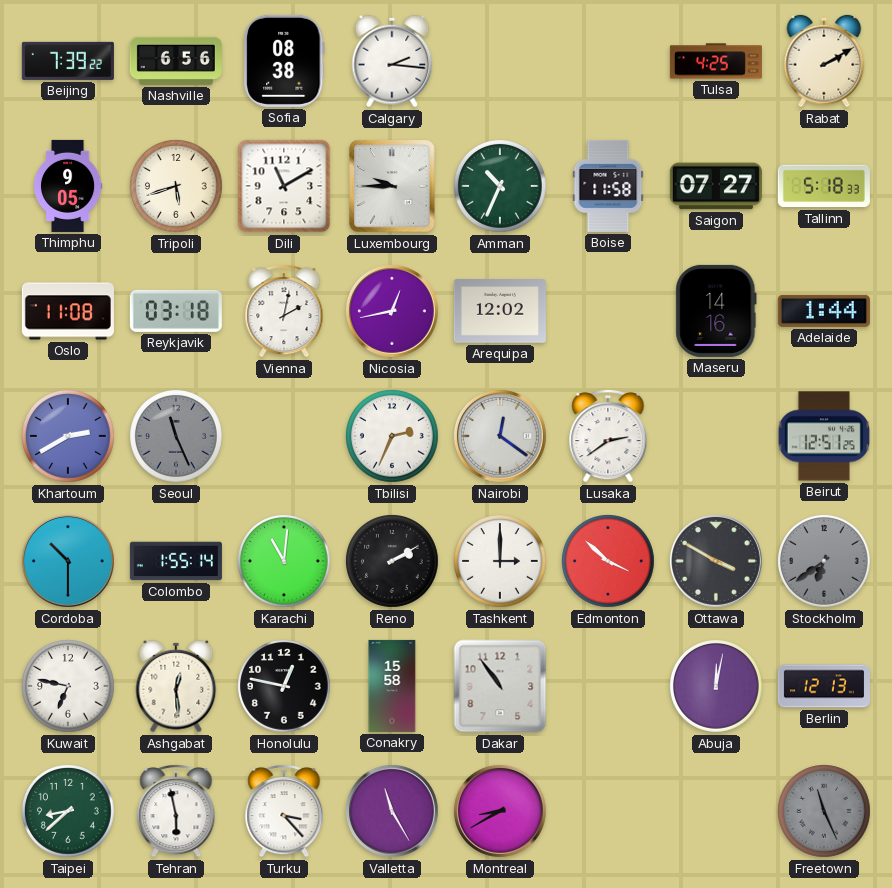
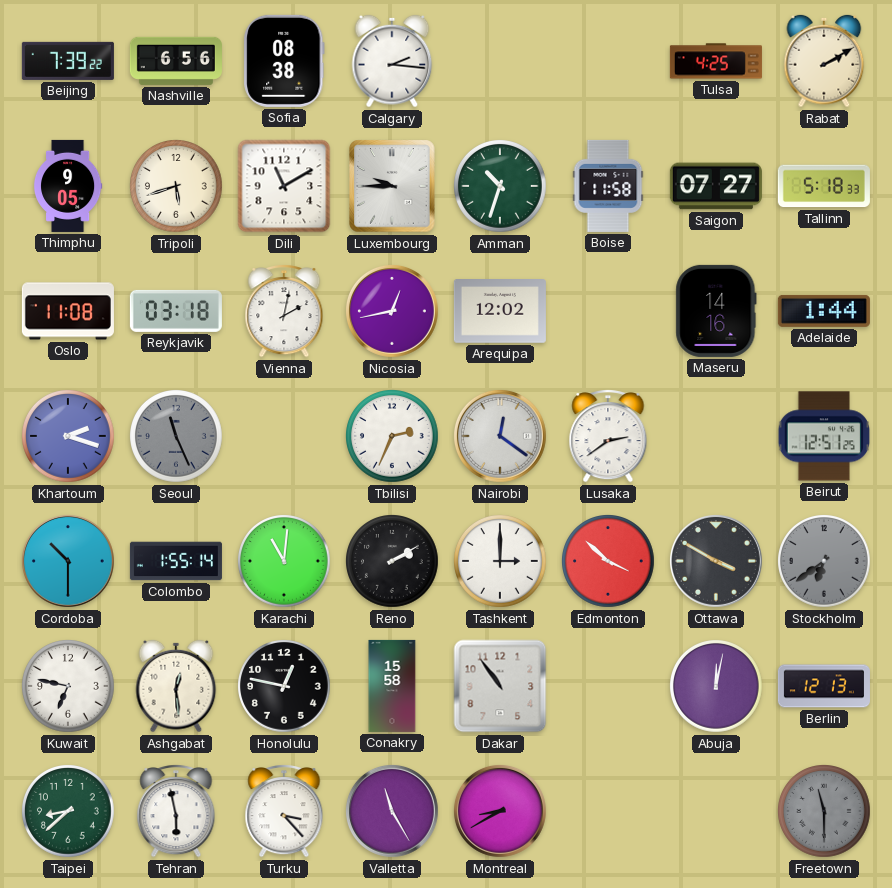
Amman: 10:34 -> 10:33 (501, 187)
Khartoum: 2:40 -> 2:18 (69, 437)
Freetown: 11:26 -> 11:30 (825, 812)
